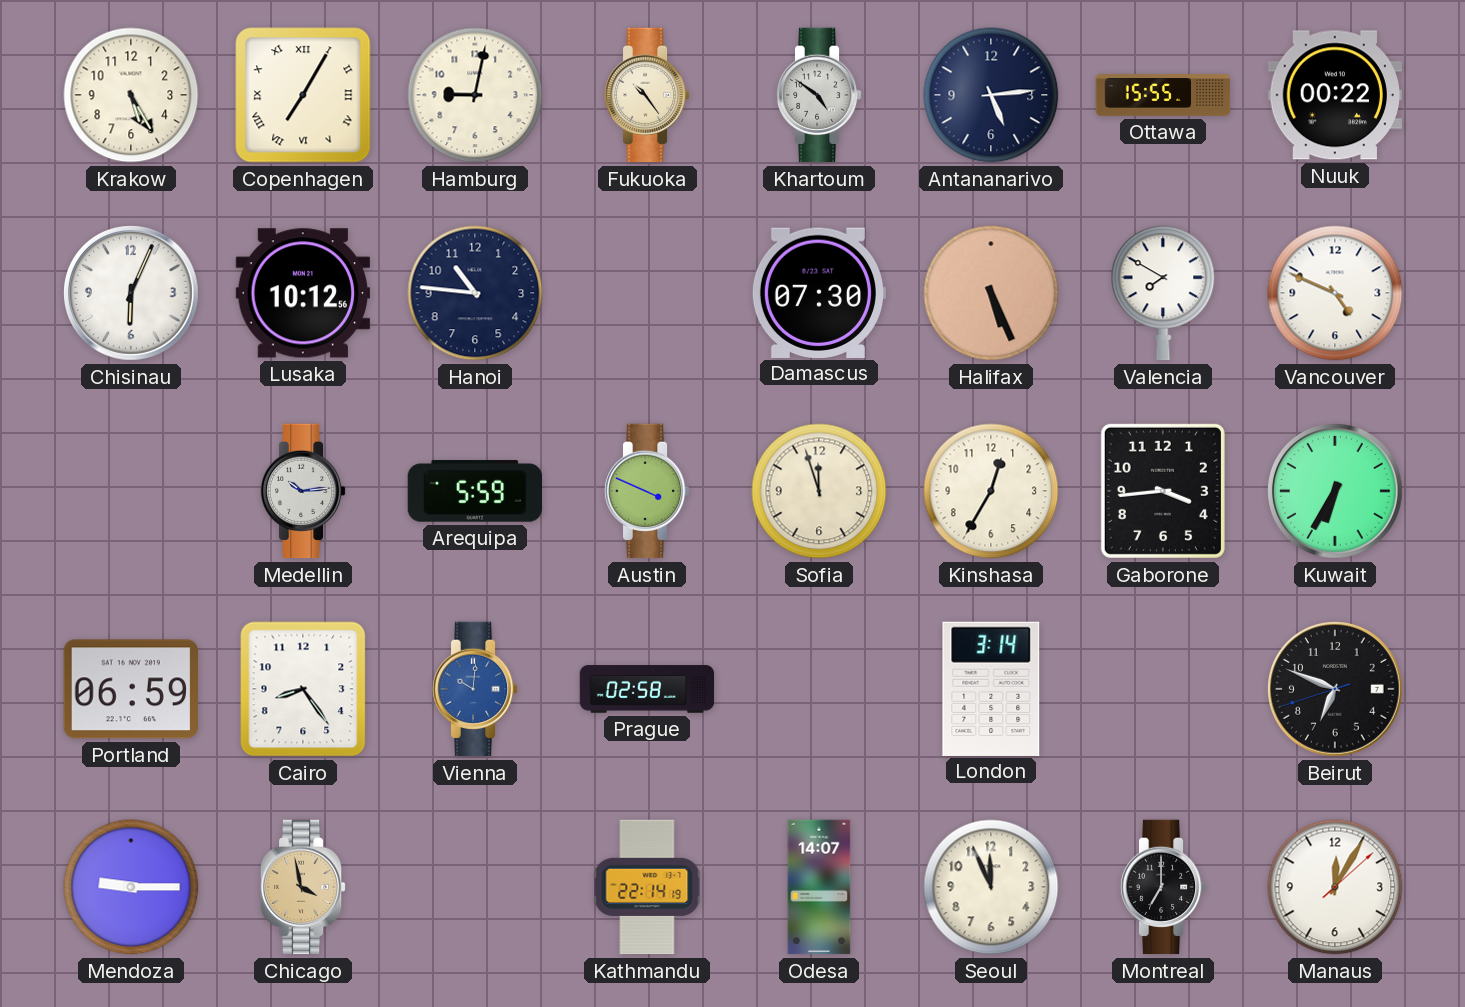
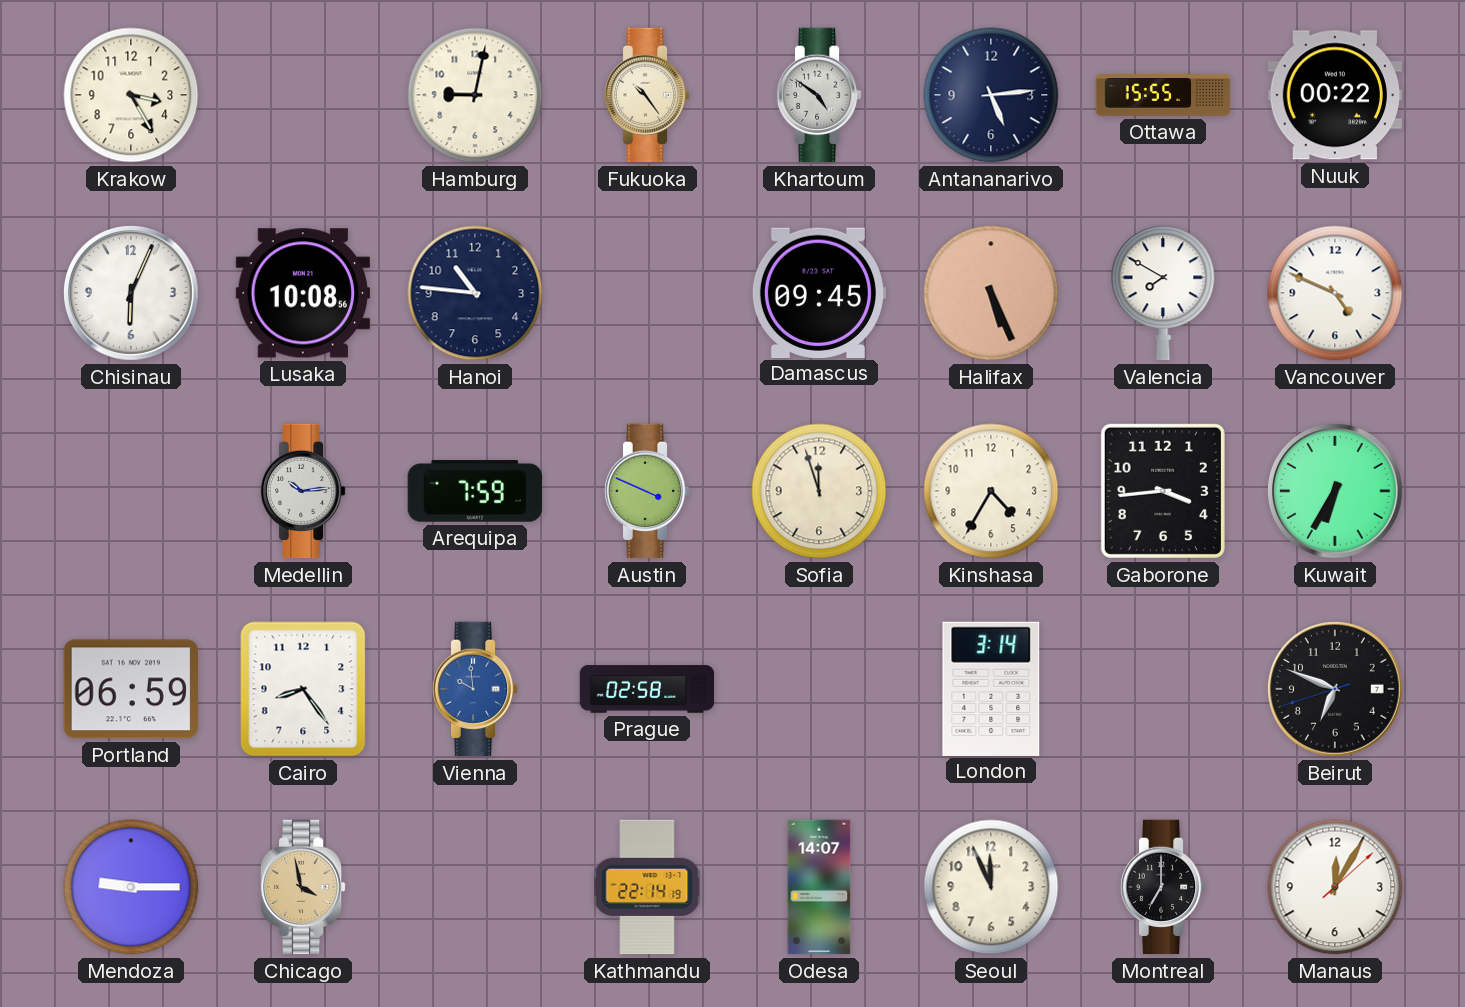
Krakow: 5:25 -> 3:25 (131, 95)
Copenhagen: 7:05 -> none (303, 95)
Lusaka: 10:12 -> 10:08 (302, 293)
Damascus: 07:30 -> 09:45 (818, 292)
Arequipa: 5:59 -> 7:59 (475, 491)
Kinshasa: 12:35 -> 4:35 (991, 491)
Vienna: 10:01 -> 9:59 (475, 689)
